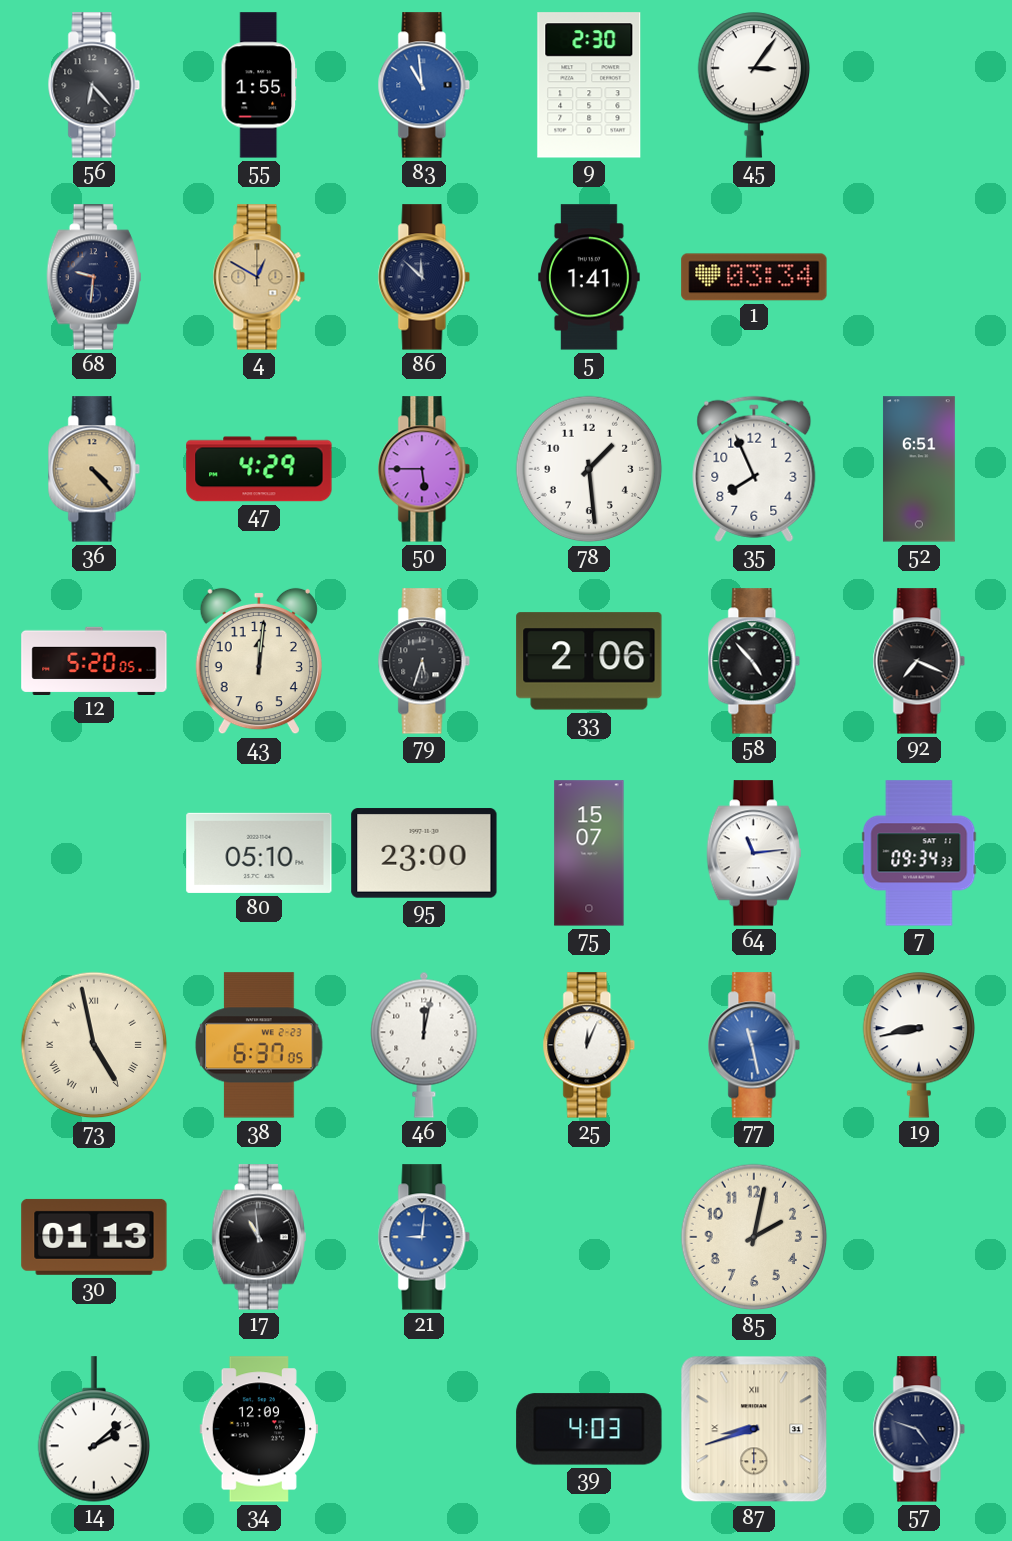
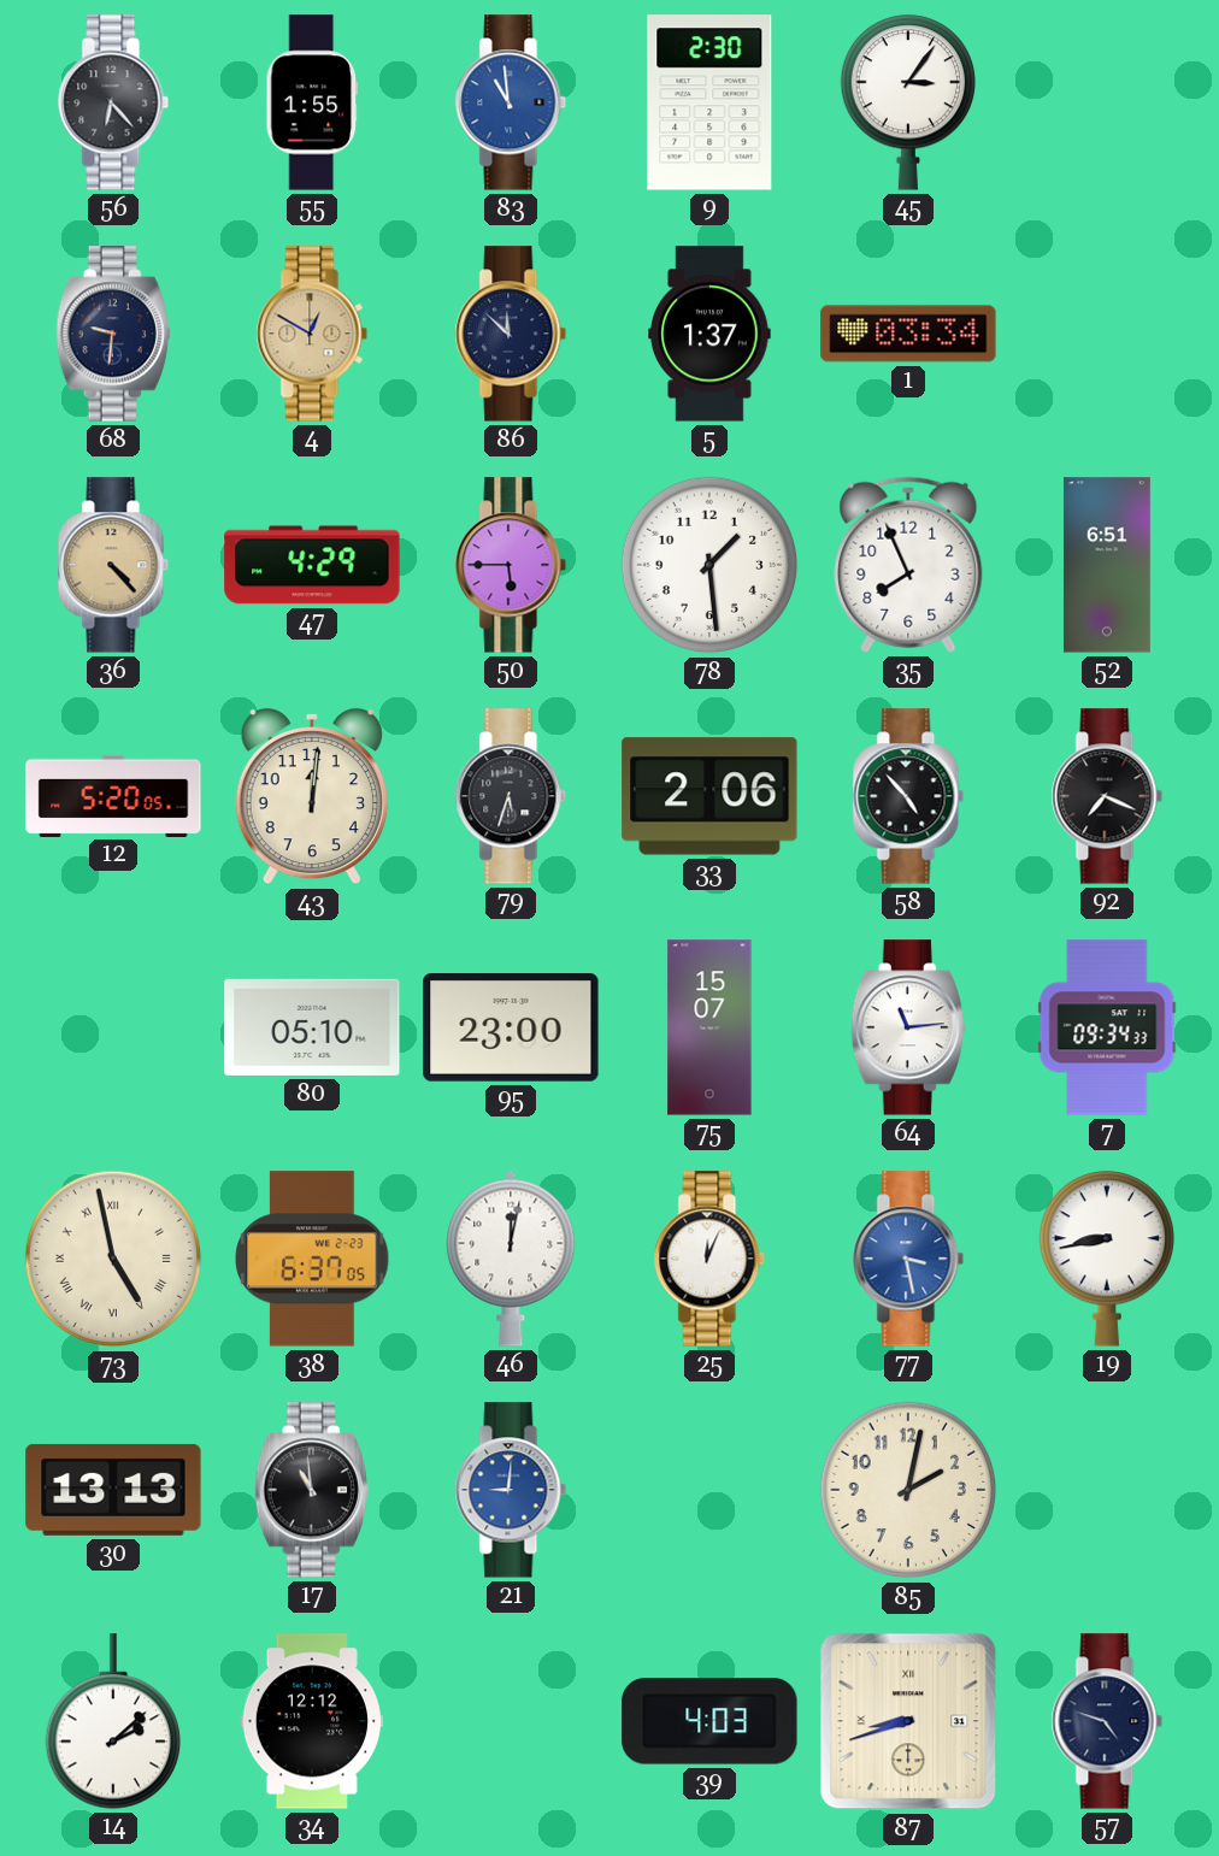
5: 1:41 -> 1:37 (709, 334)
77: 11:28 -> 3:28 (908, 1259)
30: 01:13 -> 13:13 (113, 1490)
34: 12:09 -> 12:12 (312, 1721)
